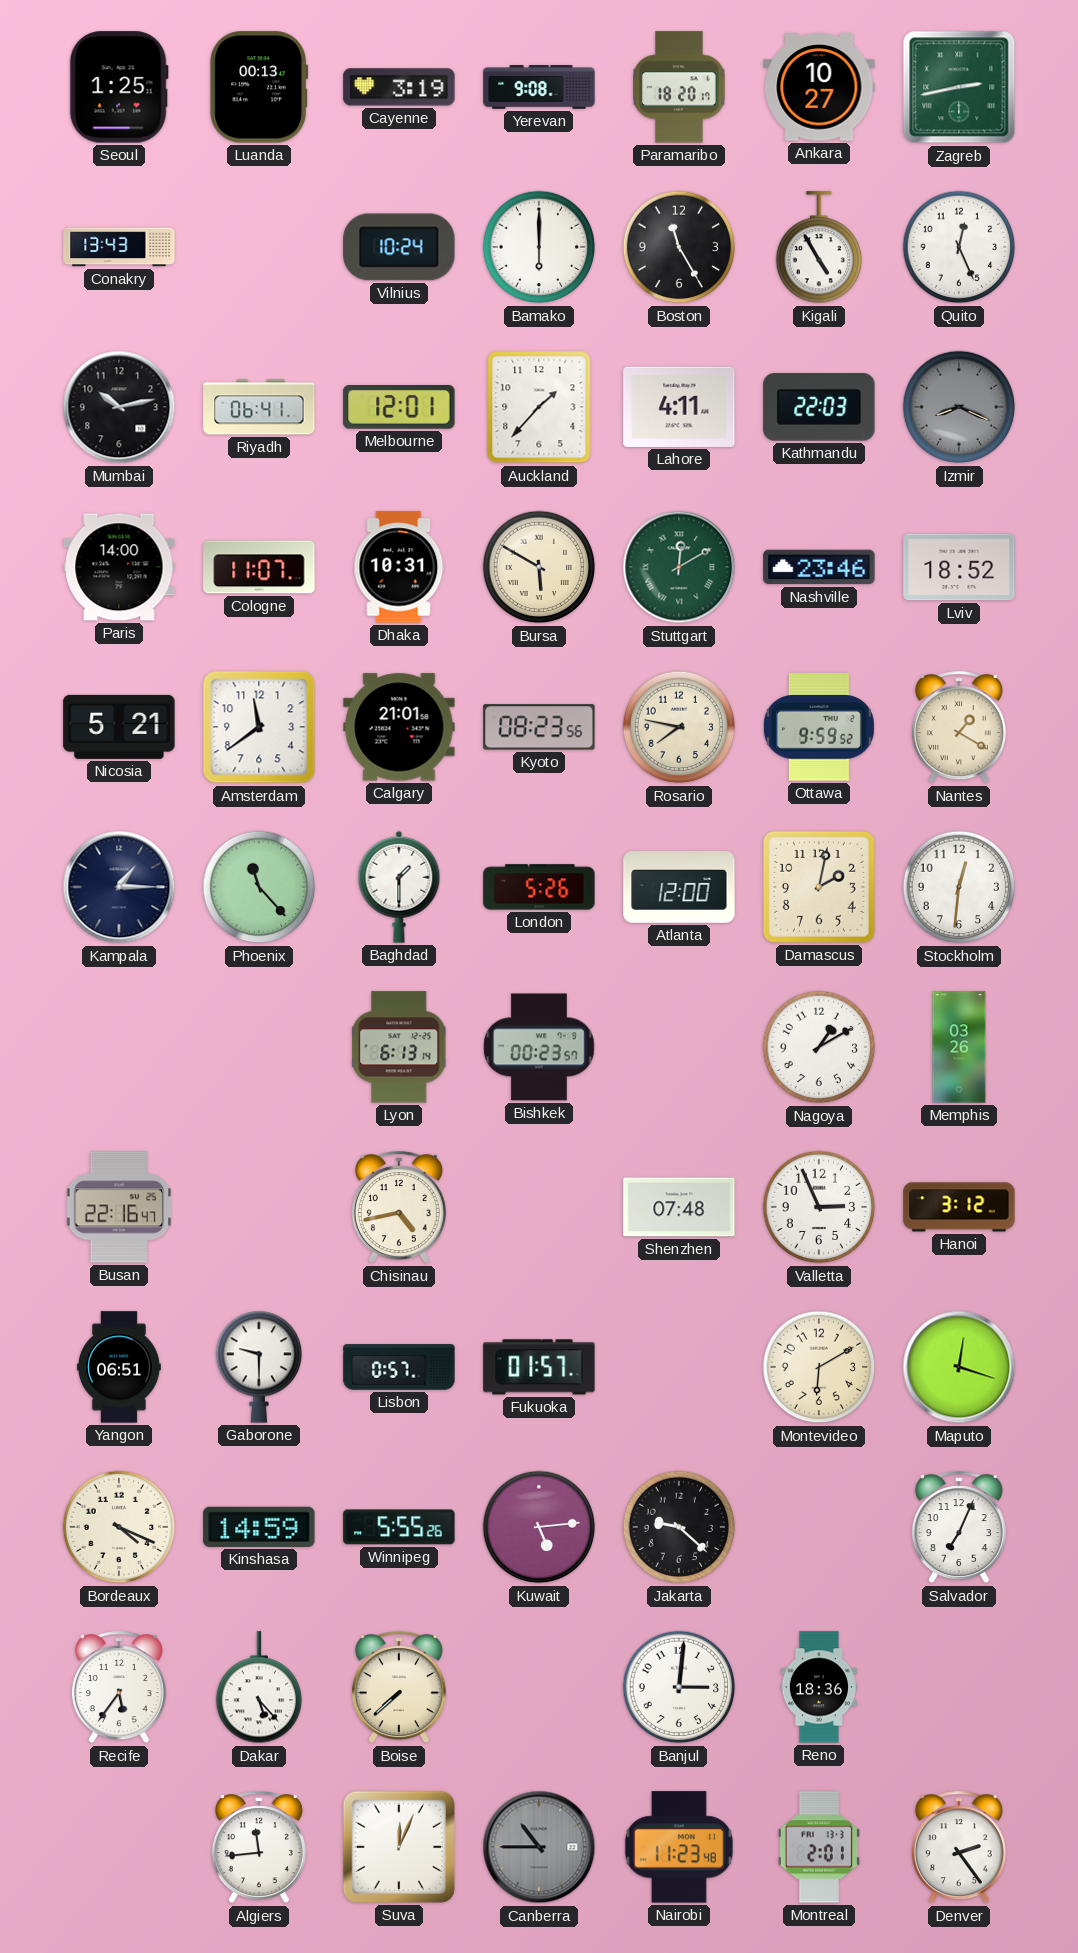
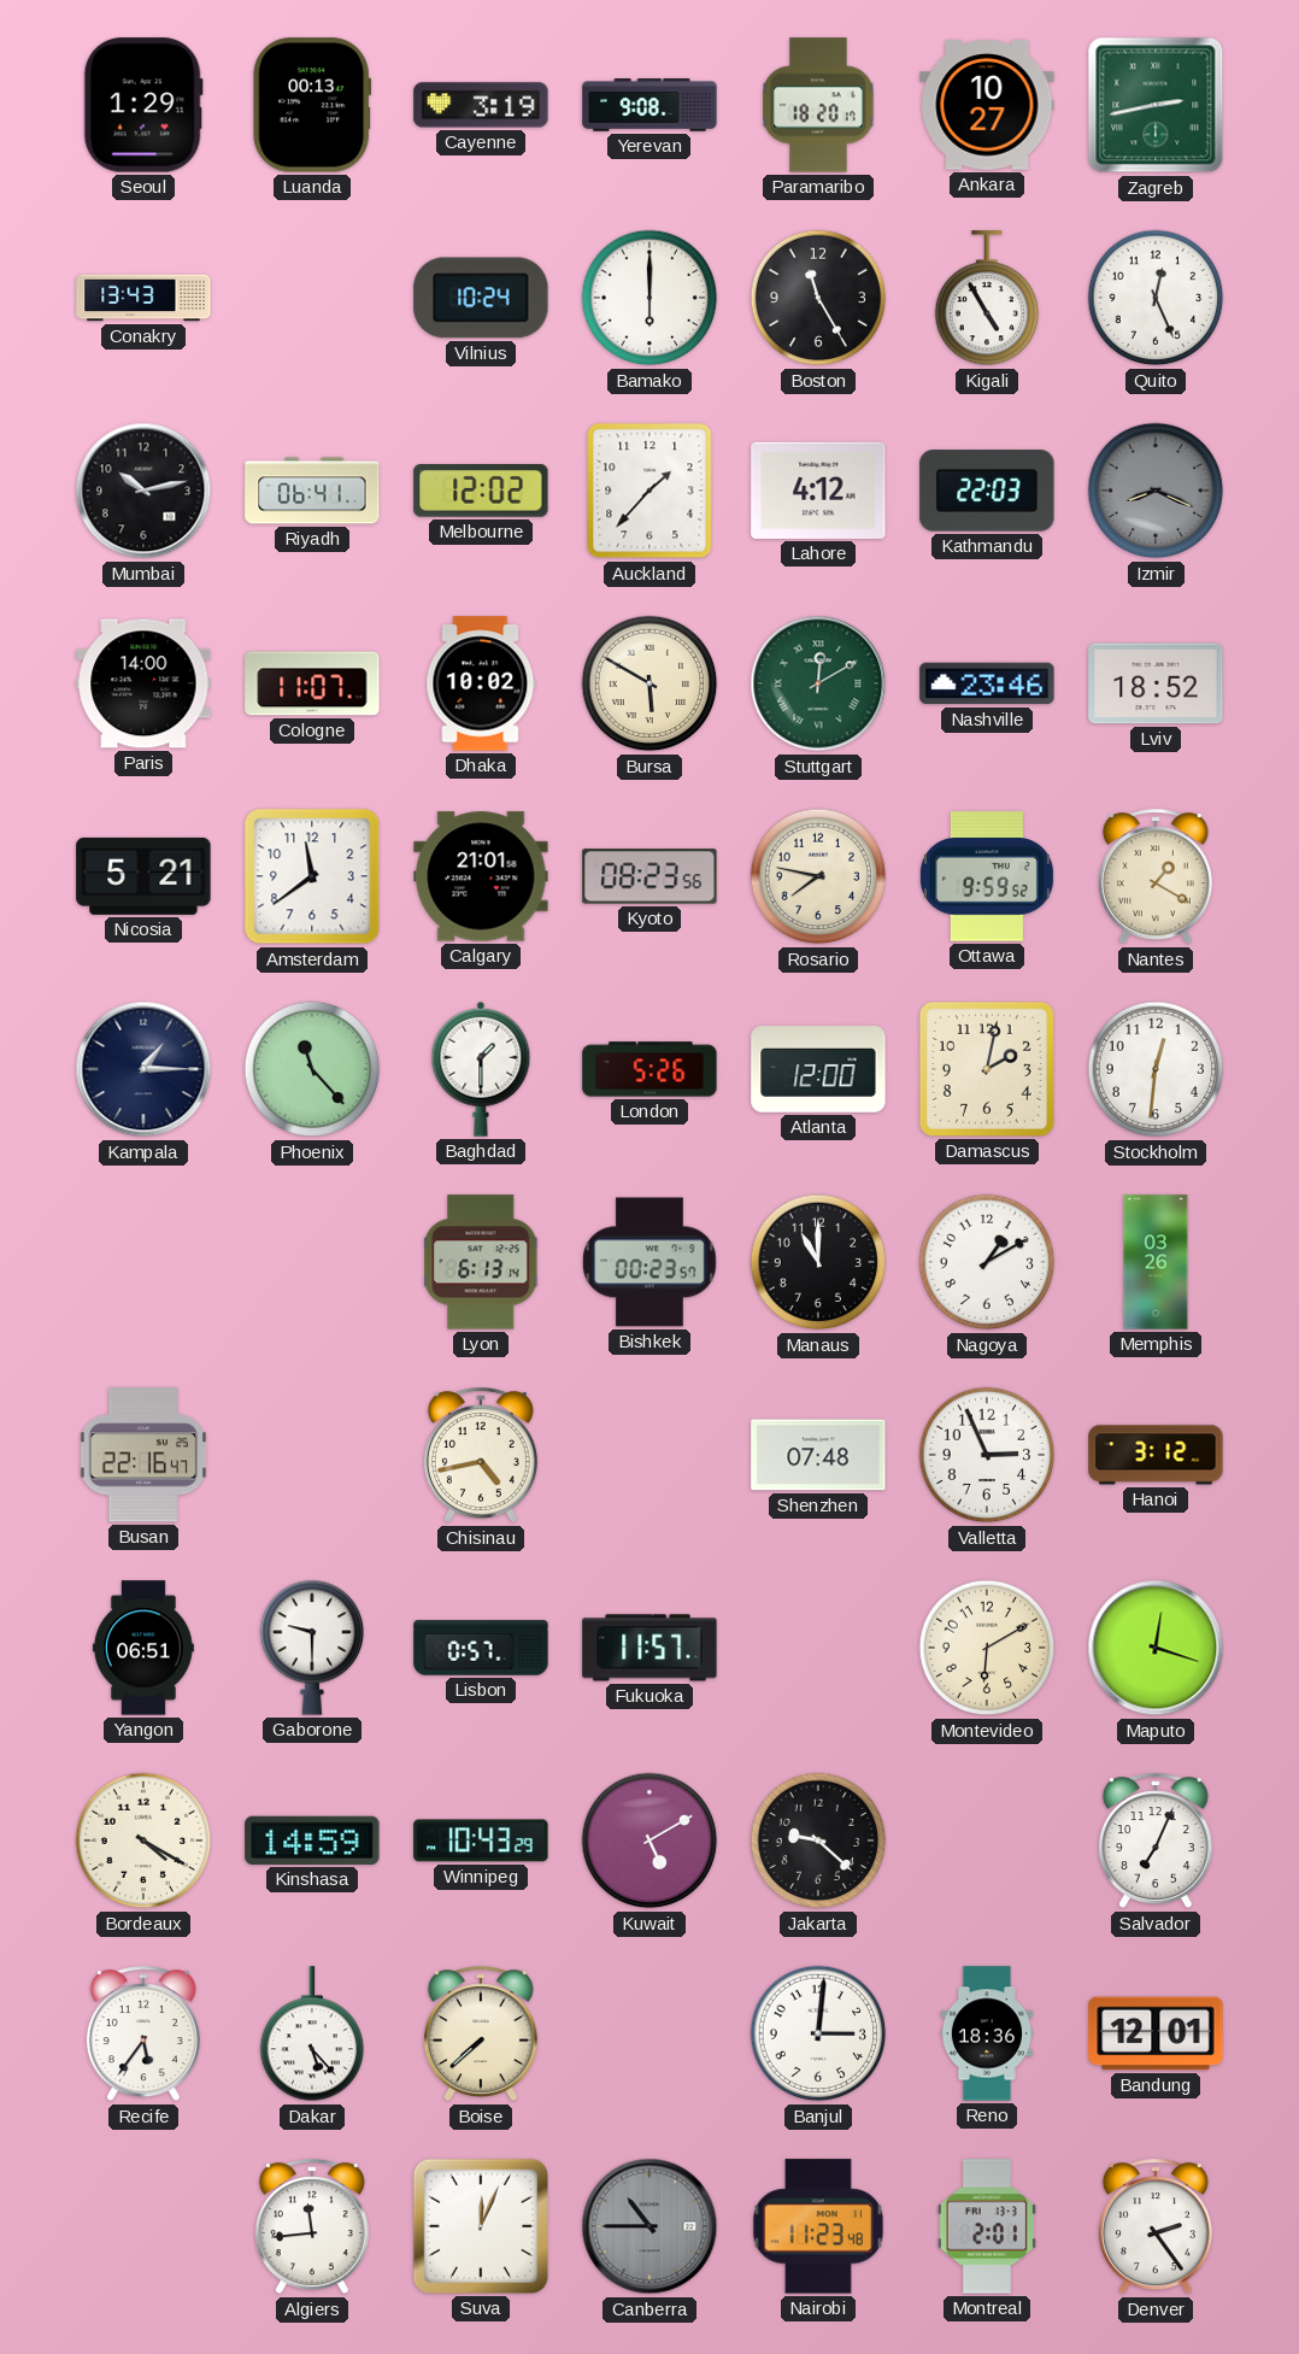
Seoul: 1:25 -> 1:29 (143, 105)
Melbourne: 12:01 -> 12:02 (481, 491)
Lahore: 4:11 -> 4:12 (818, 491)
Dhaka: 10:31 -> 10:02 (481, 683)
Manaus: none -> 11:00 (818, 1262)
Fukuoka: 01:57 -> 11:57 (649, 1648)
Bordeaux: 4:19 -> 4:20 (143, 1841)
Winnipeg: 5:55 -> 10:43 (481, 1841)
Kuwait: 5:14 -> 5:10 (649, 1841)
Bandung: none -> 12:01 (1156, 2033)
